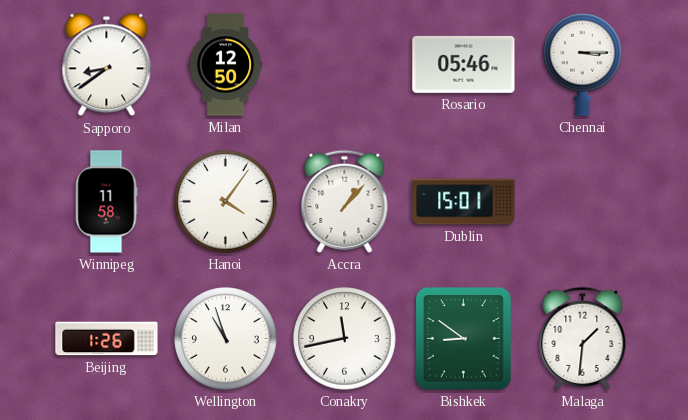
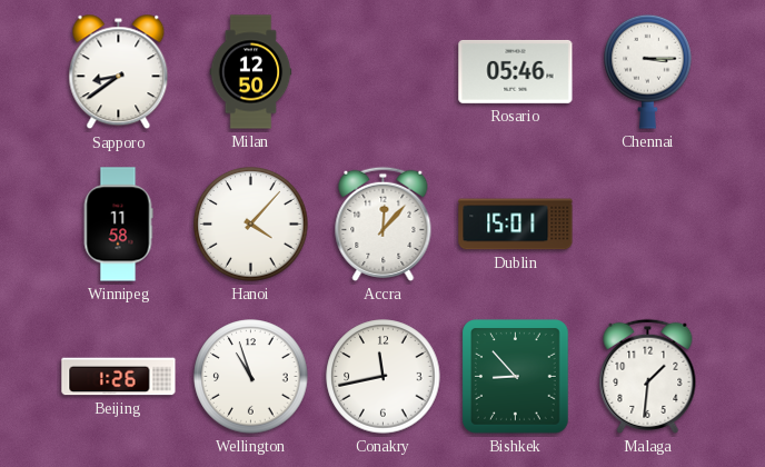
Hanoi: 4:06 -> 4:07 (251, 225)
Accra: 1:07 -> 12:07 (384, 223)
Bishkek: 8:51 -> 8:53 (516, 377)
